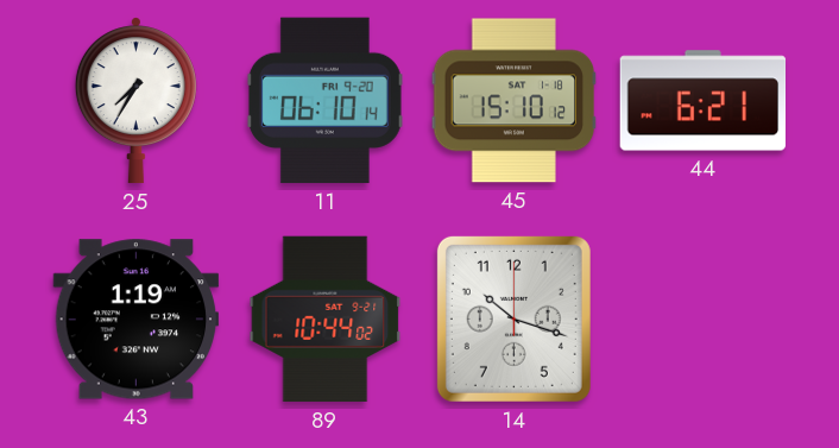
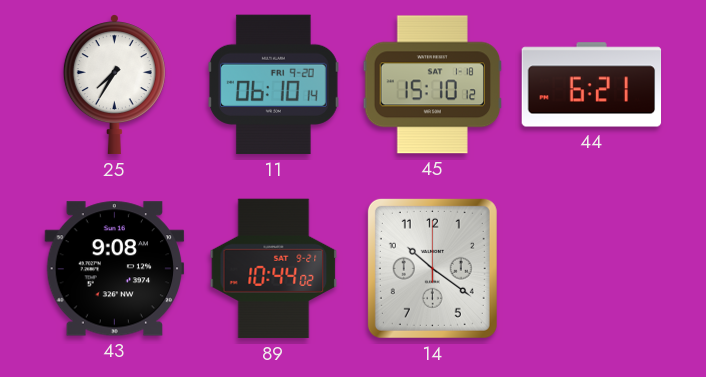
43: 1:19 -> 9:08 (115, 269)
14: 10:18 -> 10:21 (432, 268)
